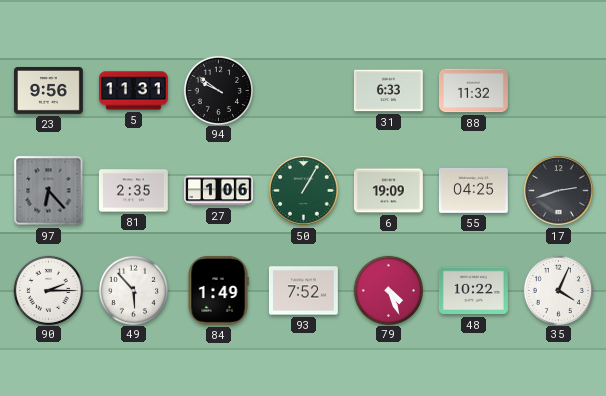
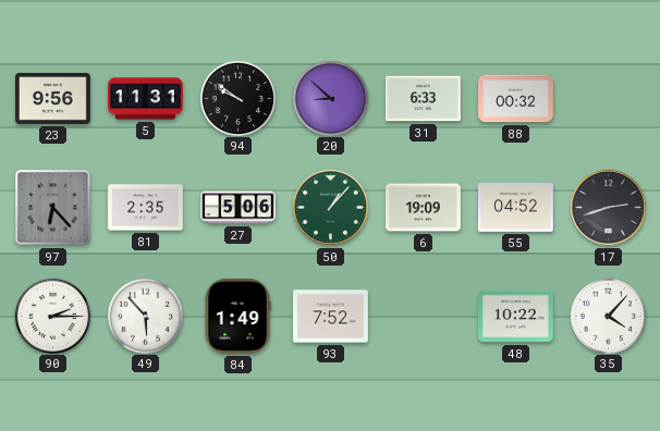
20: none -> 8:52 (330, 98)
88: 11:32 -> 00:32 (516, 99)
27: 1:06 -> 5:06 (239, 208)
50: 1:05 -> 1:07 (331, 208)
55: 04:25 -> 04:52 (515, 208)
79: 4:26 -> none (388, 290)
35: 4:04 -> 4:07 (608, 316)
